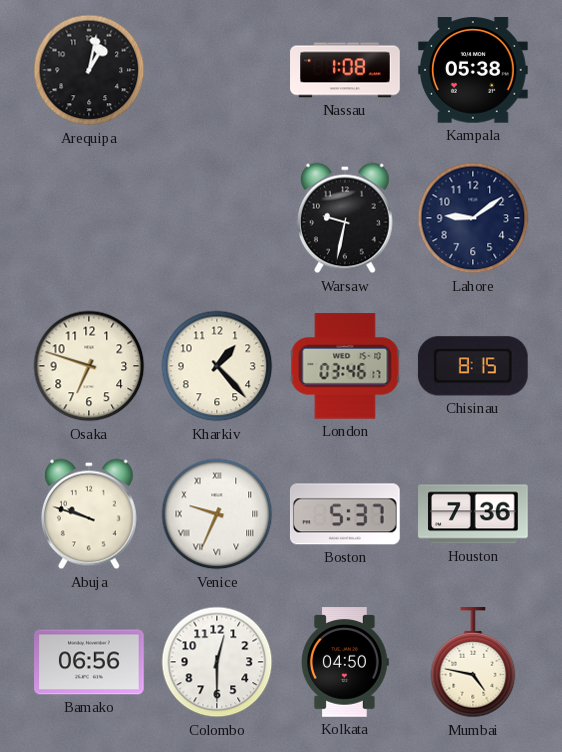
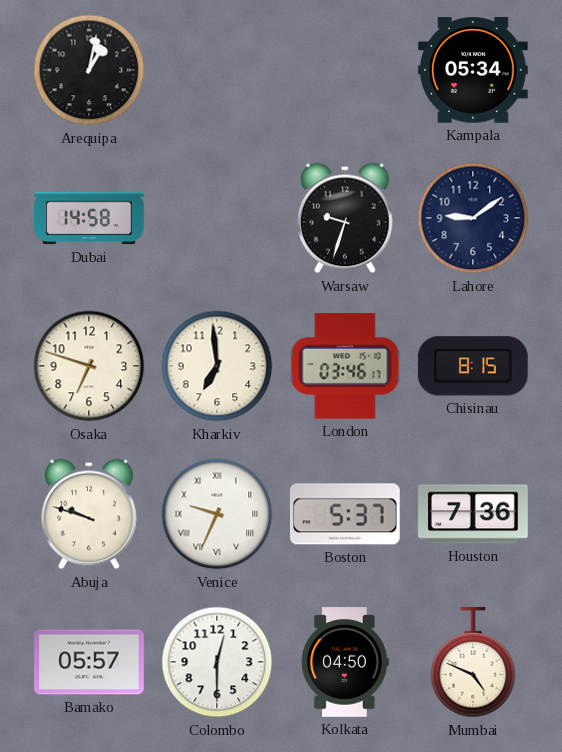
Nassau: 1:08 -> none (345, 70)
Kampala: 05:38 -> 05:34 (474, 70)
Dubai: none -> 14:58 (89, 218)
Warsaw: 9:32 -> 9:33 (345, 218)
Kharkiv: 1:23 -> 6:59 (217, 366)
Bamako: 06:56 -> 05:57 (89, 662)
Mumbai: 4:47 -> 4:49 (473, 663)
